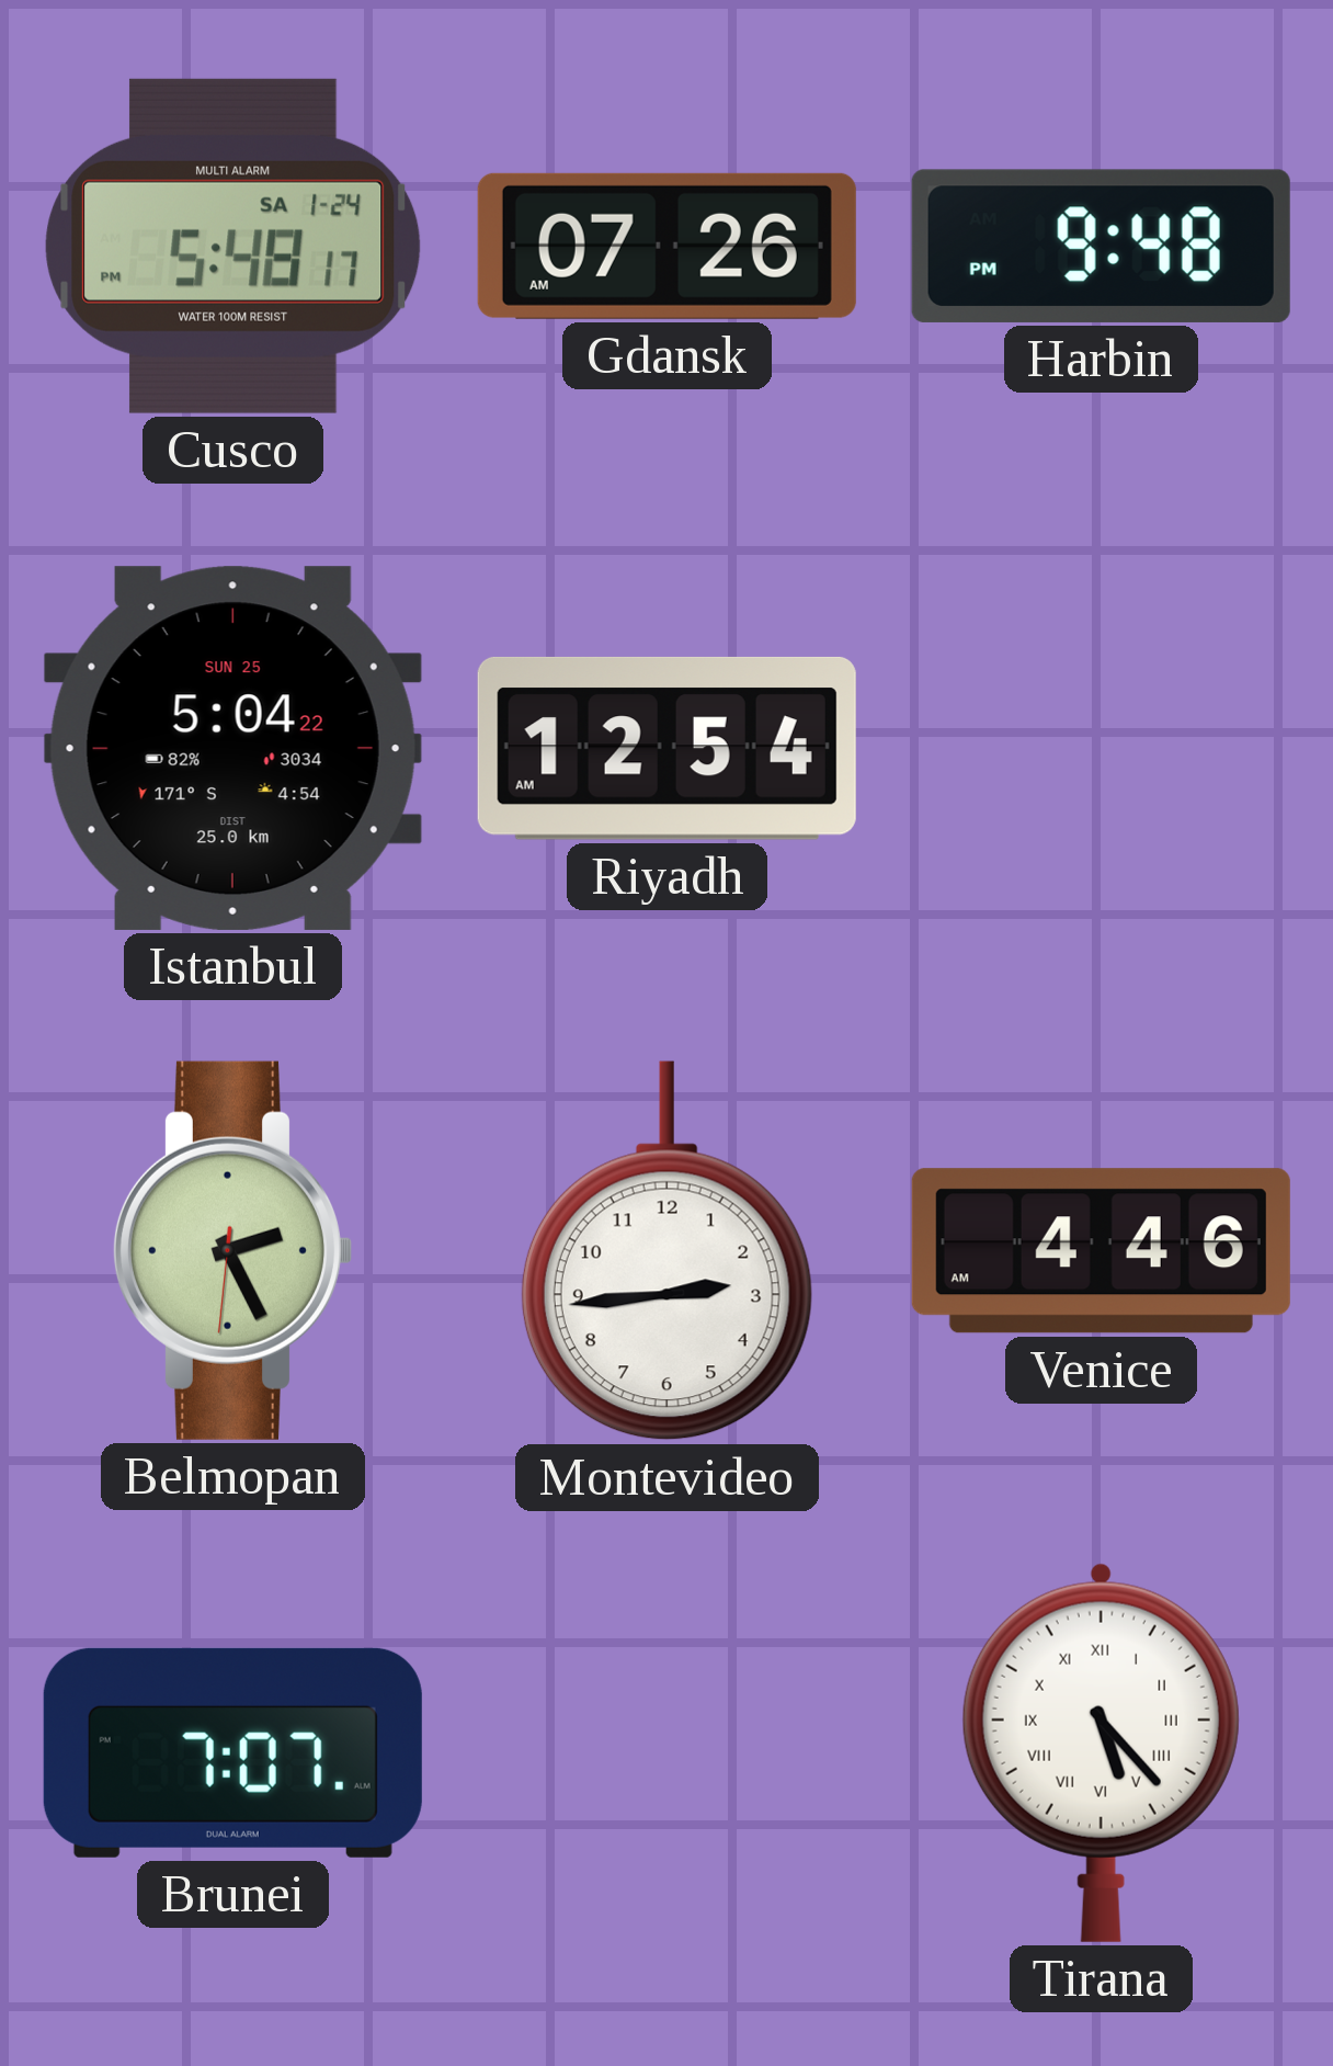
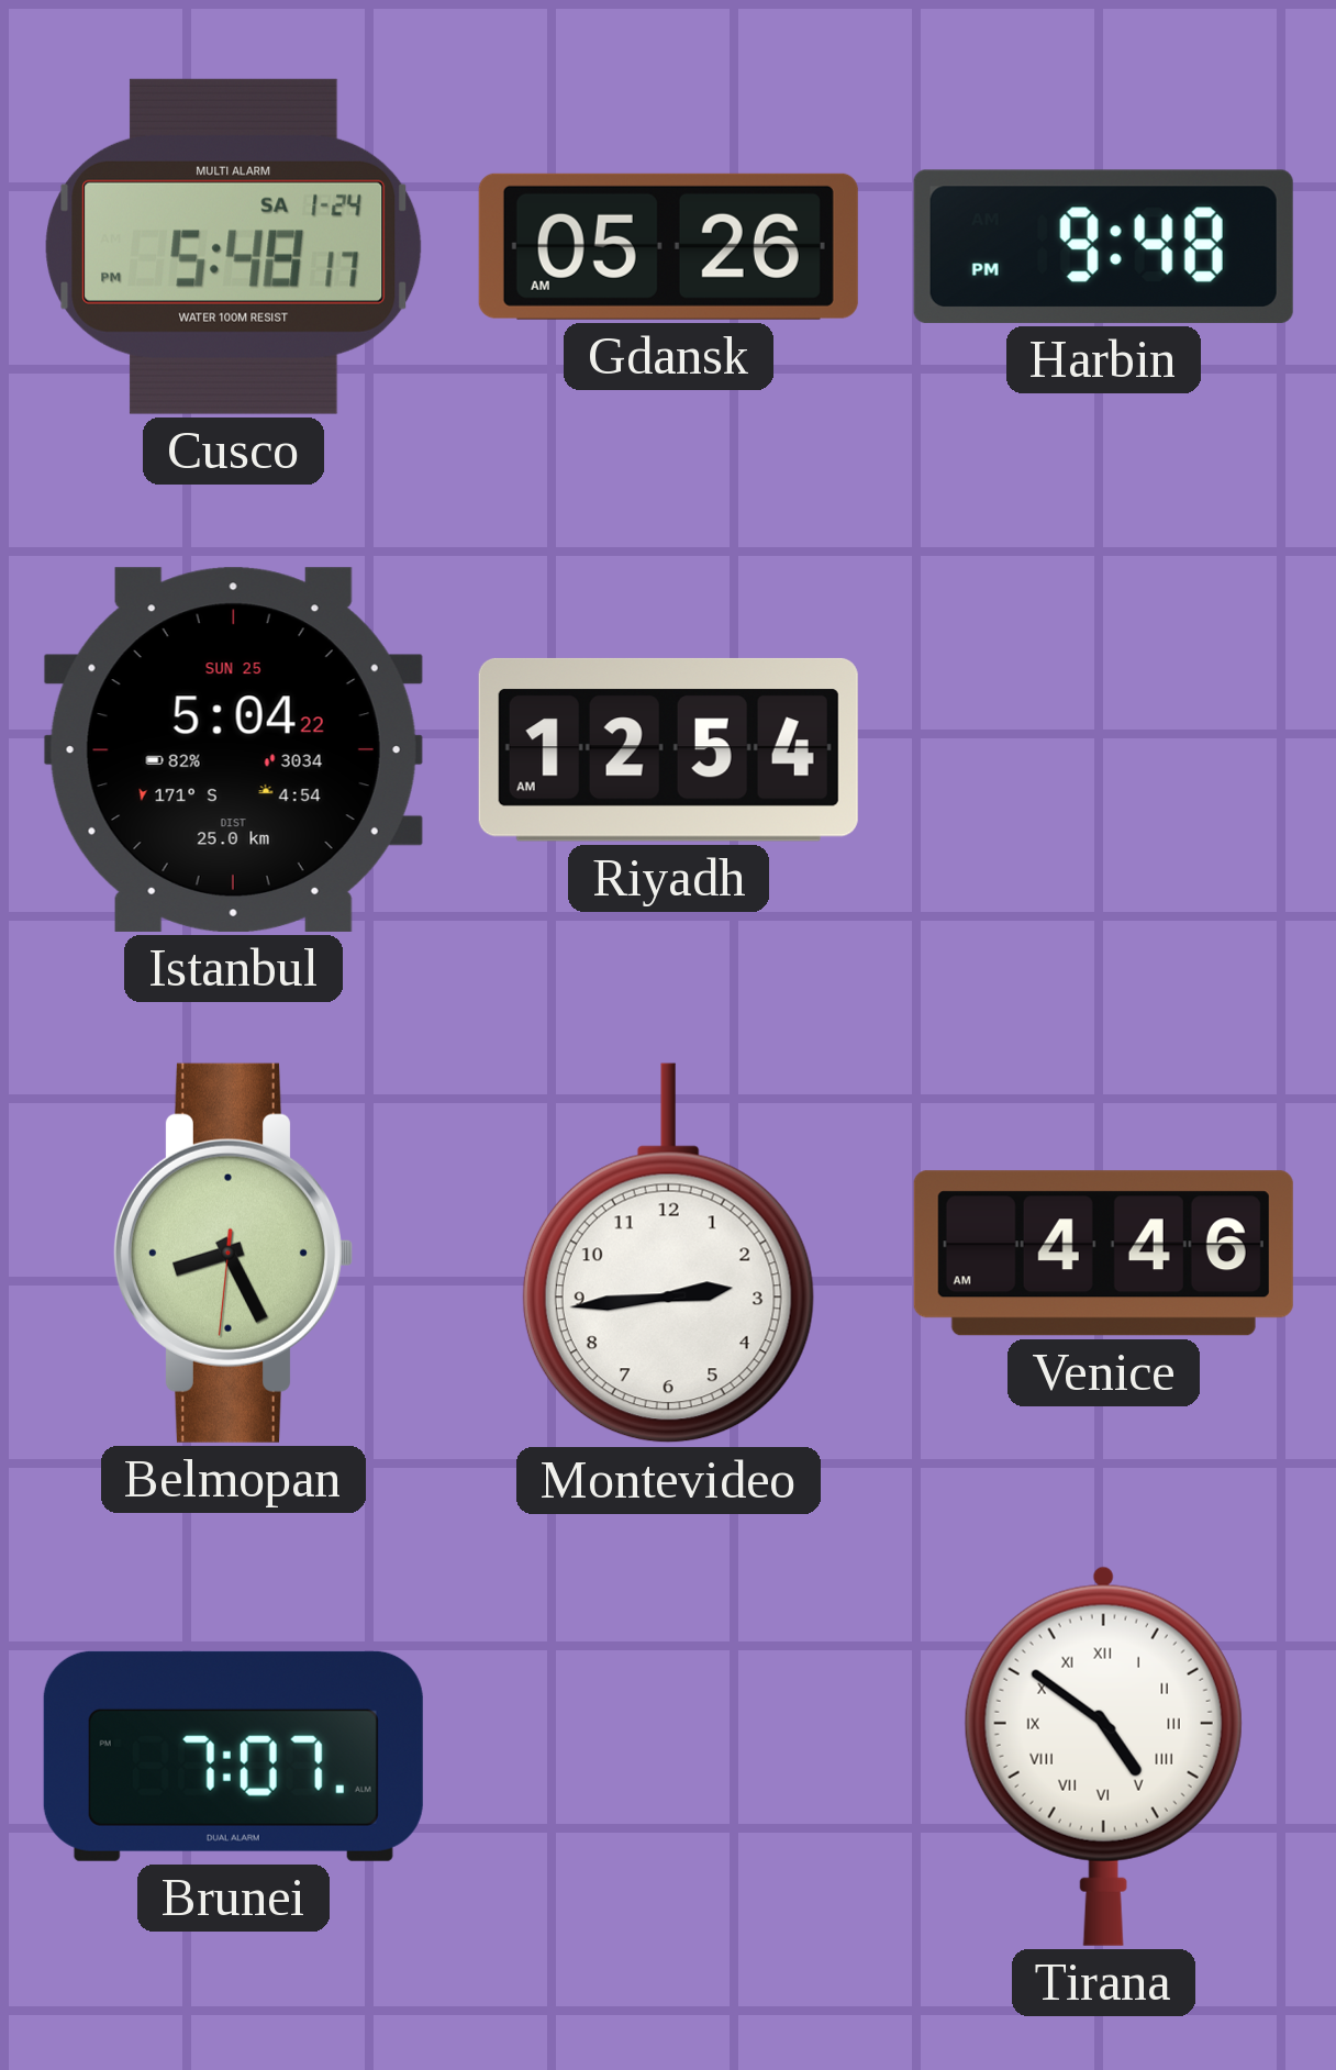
Gdansk: 07:26 -> 05:26 (668, 246)
Belmopan: 2:25 -> 8:25 (233, 1253)
Tirana: 5:23 -> 4:51 (1103, 1756)
